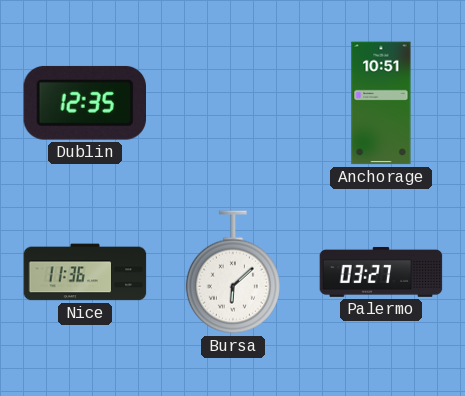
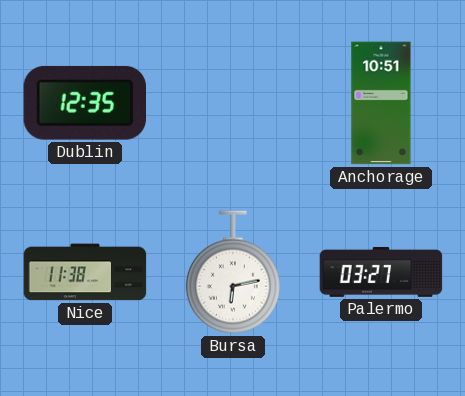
Nice: 11:36 -> 11:38 (85, 272)
Bursa: 6:08 -> 6:13 (233, 272)
